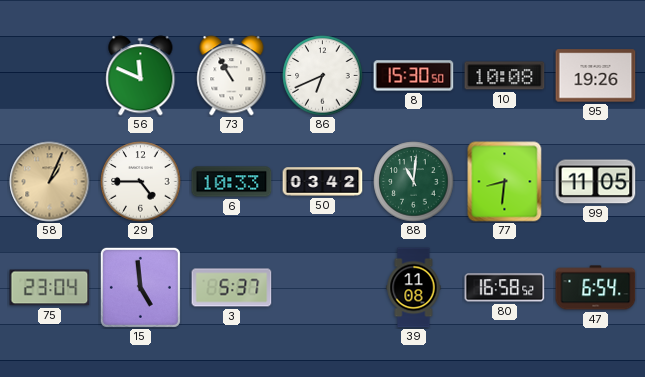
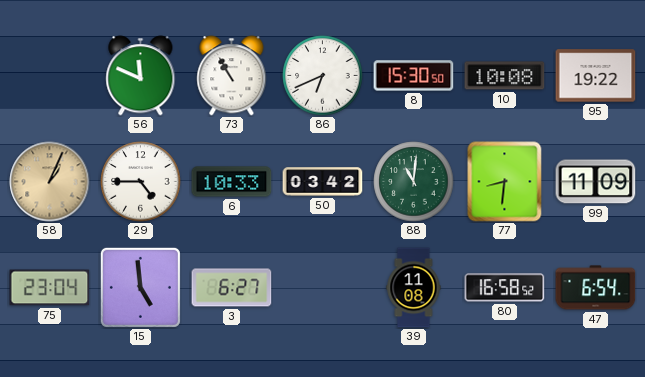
95: 19:26 -> 19:22 (596, 76)
99: 11:05 -> 11:09 (596, 182)
3: 5:37 -> 6:27 (232, 288)
